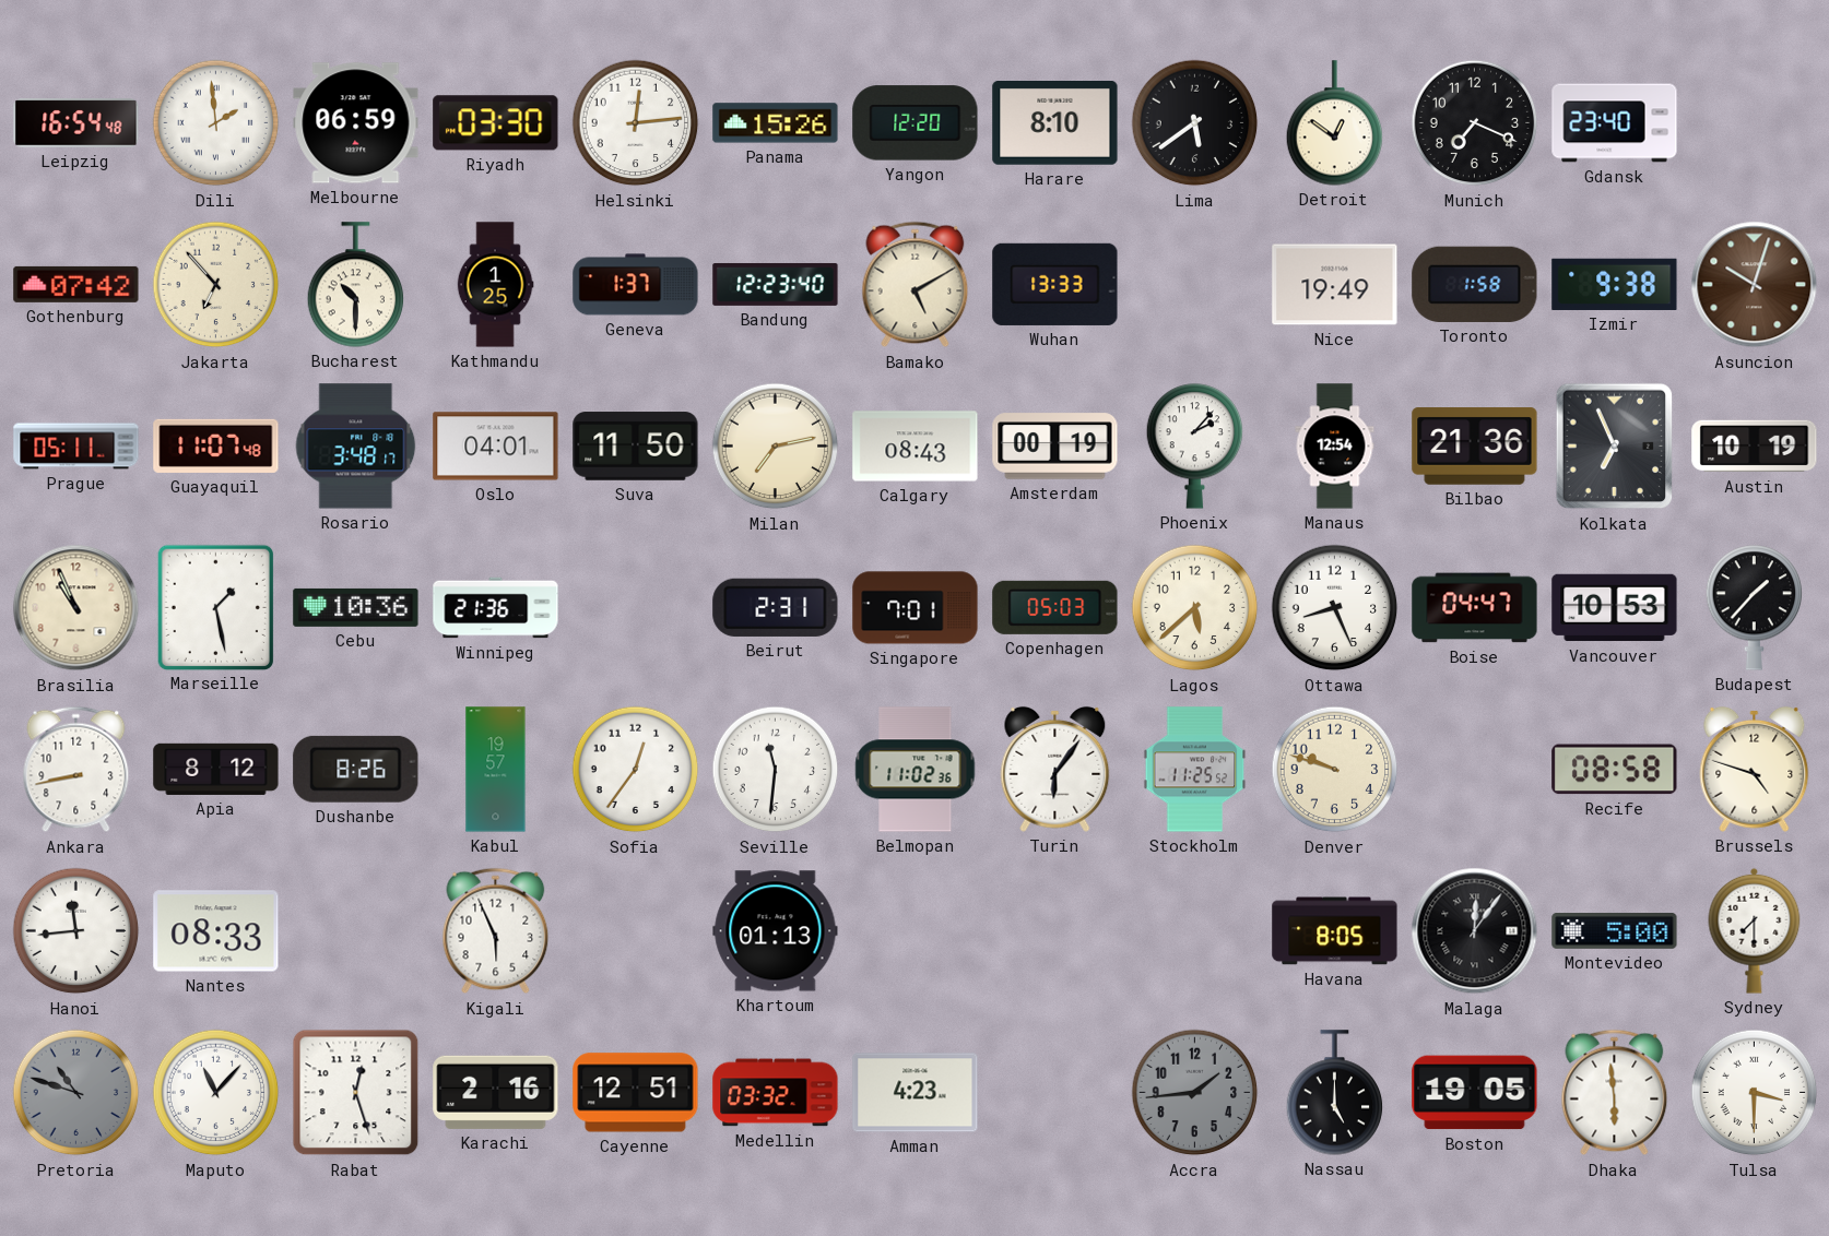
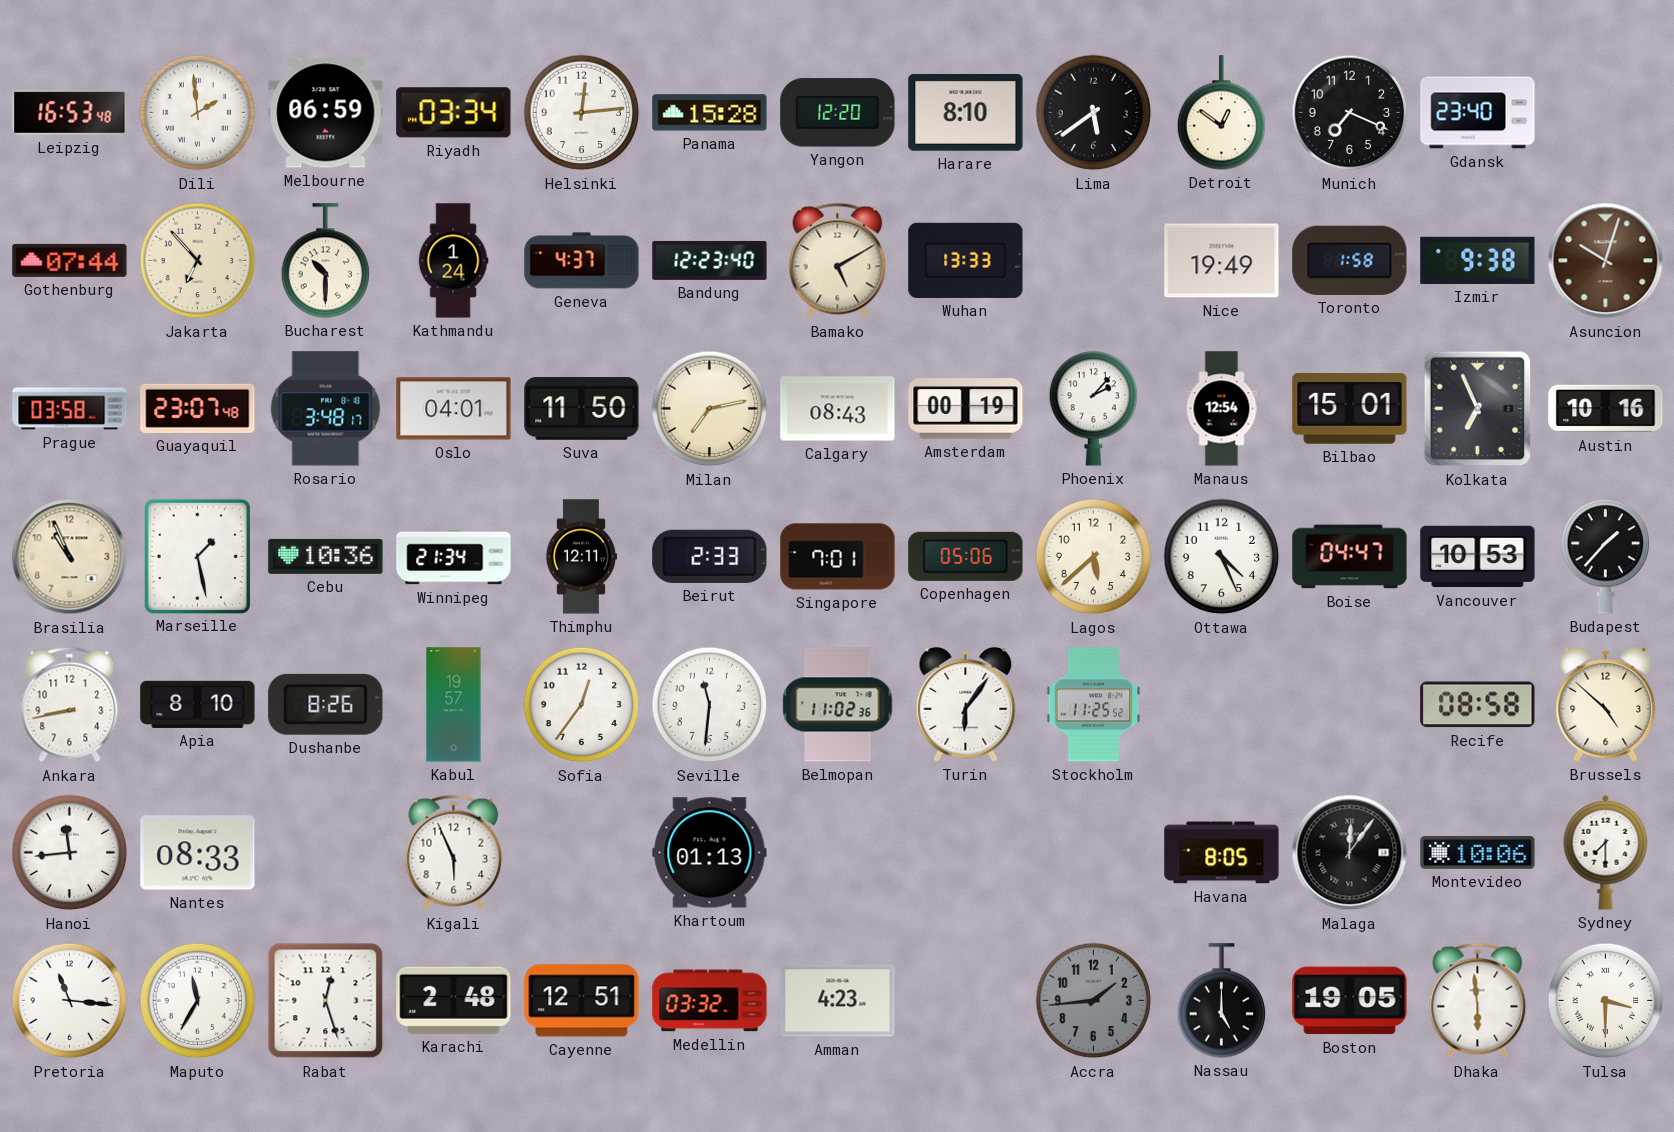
Leipzig: 16:54 -> 16:53 (70, 113)
Riyadh: 03:30 -> 03:34 (454, 113)
Panama: 15:26 -> 15:28 (710, 113)
Gothenburg: 07:42 -> 07:44 (70, 260)
Kathmandu: 1:25 -> 1:24 (453, 261)
Geneva: 1:37 -> 4:37 (582, 261)
Prague: 05:11 -> 03:58 (70, 409)
Guayaquil: 11:07 -> 23:07 (198, 408)
Bilbao: 21:36 -> 15:01 (1350, 409)
Austin: 10:19 -> 10:16 (1606, 409)
Winnipeg: 21:36 -> 21:34 (454, 557)
Thimphu: none -> 12:11 (581, 557)
Beirut: 2:31 -> 2:33 (710, 556)
Copenhagen: 05:03 -> 05:06 (966, 556)
Ottawa: 8:26 -> 4:26 (1222, 557)
Apia: 8:12 -> 8:10 (198, 704)
Denver: 9:48 -> none (1335, 770)
Brussels: 4:48 -> 4:52 (1606, 704)
Montevideo: 5:00 -> 10:06 (1478, 853)
Pretoria: 10:48 -> 11:16 (70, 1001)
Pretoria dial: grey -> white (70, 1001)
Maputo: 11:07 -> 11:35 (198, 1001)
Karachi: 2:16 -> 2:48 (454, 1000)
